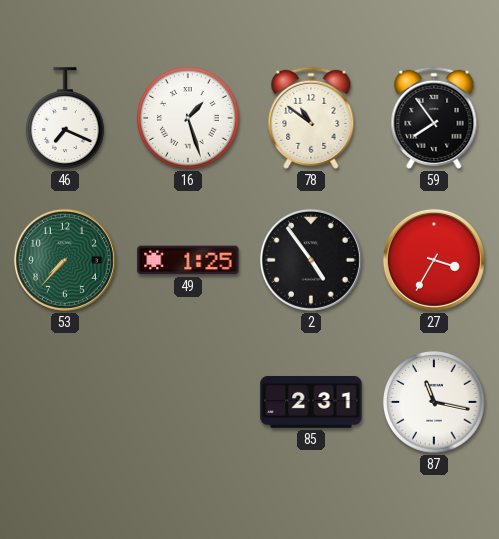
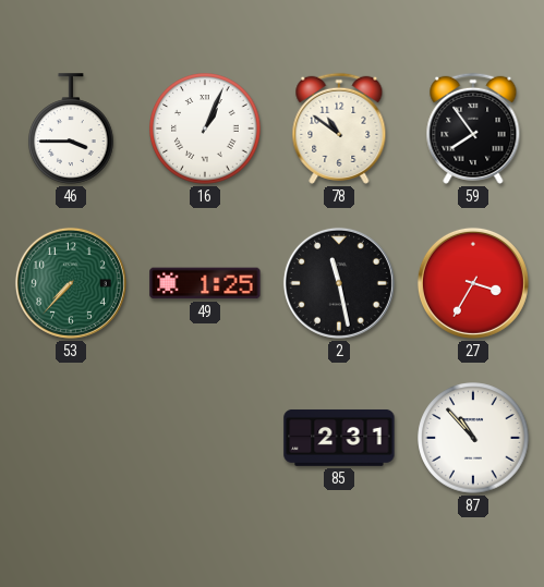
46: 7:19 -> 3:45 (72, 129)
16: 1:27 -> 1:04 (205, 129)
2: 4:54 -> 11:28 (339, 283)
87: 11:17 -> 10:53 (473, 438)
